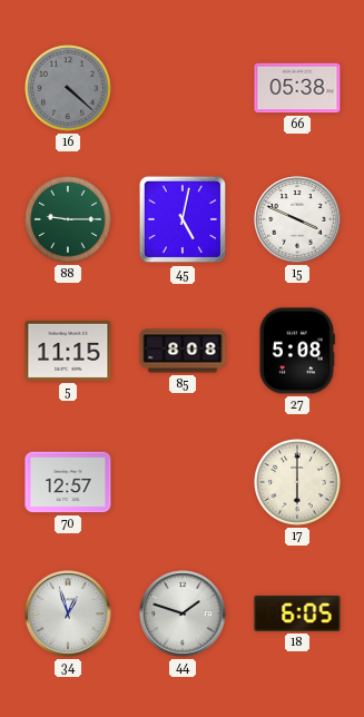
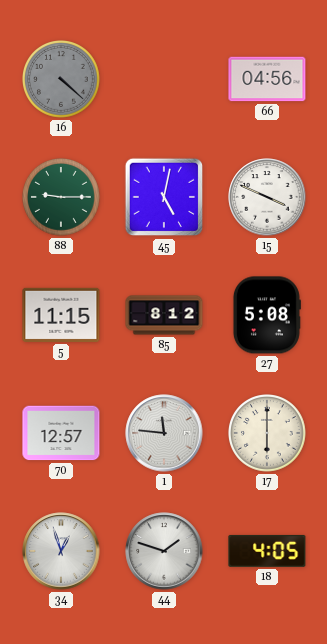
66: 05:38 -> 04:56 (267, 79)
85: 8:08 -> 8:12 (164, 315)
1: none -> 11:46 (164, 433)
18: 6:05 -> 4:05 (267, 551)
